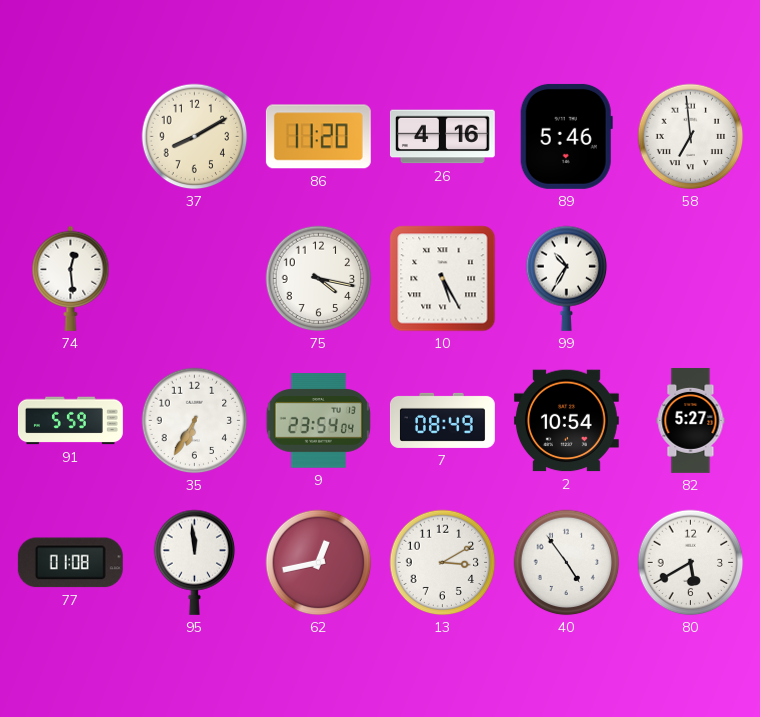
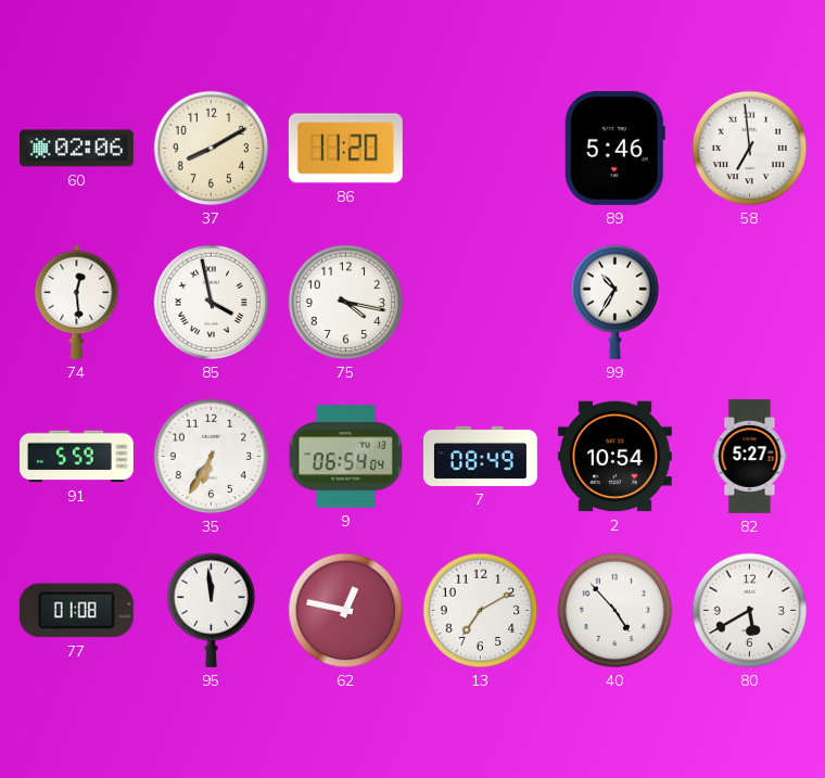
60: none -> 02:06 (76, 149)
26: 4:16 -> none (442, 137)
85: none -> 3:58 (212, 303)
10: 5:25 -> none (443, 279)
9: 23:54 -> 06:54 (345, 457)
62: 12:43 -> 12:47 (346, 611)
13: 3:10 -> 7:10 (481, 611)
40: 4:54 -> 4:53 (615, 611)
